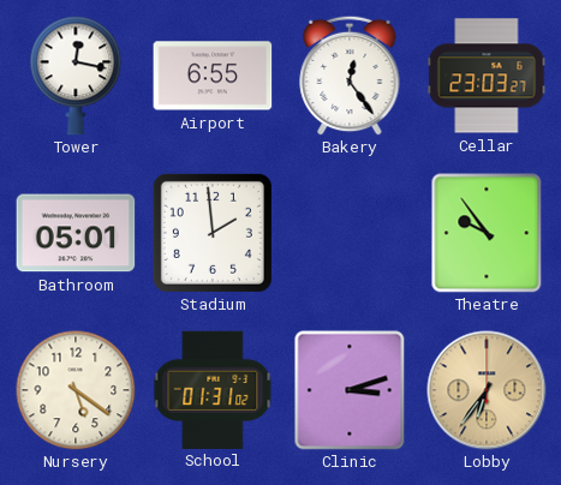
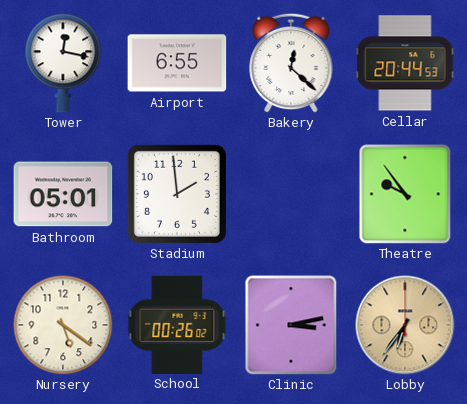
Bakery: 12:24 -> 12:22 (291, 63)
Cellar: 23:03 -> 20:44 (405, 63)
School: 01:31 -> 00:26 (177, 324)
Clinic: 3:12 -> 3:13 (291, 325)
